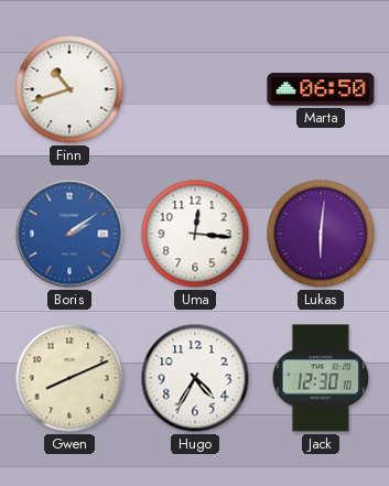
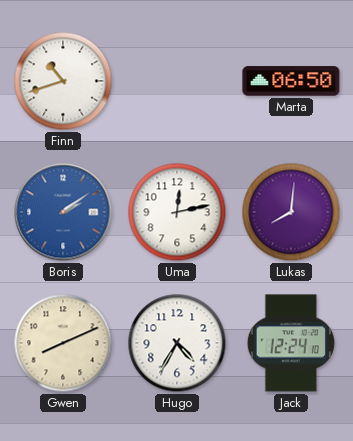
Uma: 12:16 -> 12:13 (177, 212)
Lukas: 6:01 -> 8:01 (291, 212)
Jack: 12:30 -> 12:24 (291, 343)
